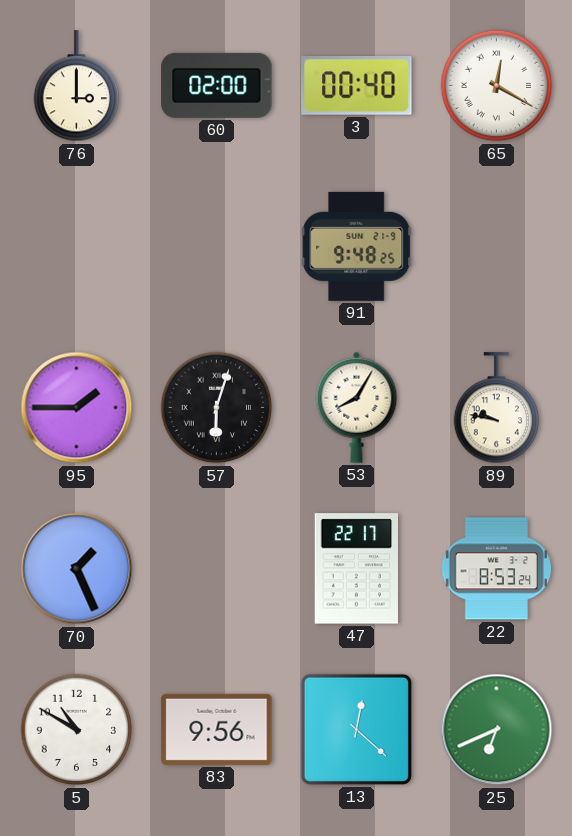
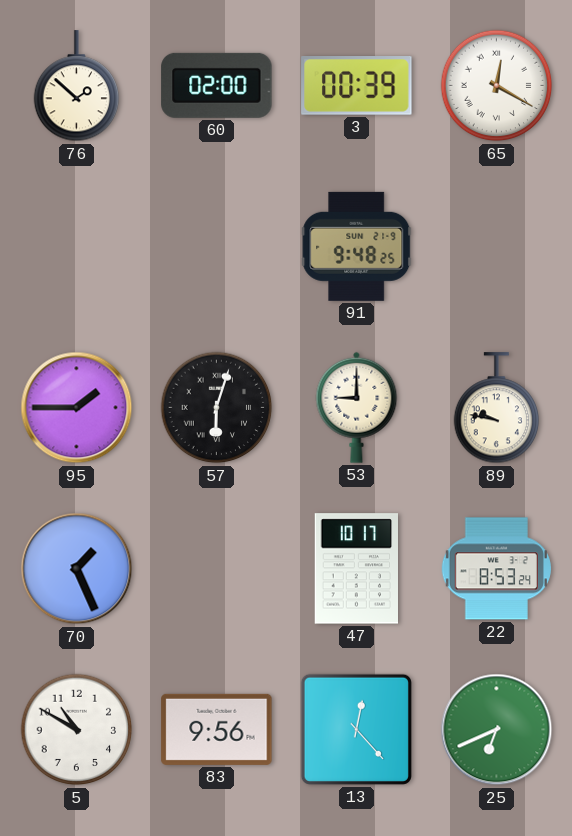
76: 3:00 -> 1:52 (77, 86)
3: 00:40 -> 00:39 (357, 86)
53: 8:05 -> 9:00 (357, 407)
47: 22:17 -> 10:17 (356, 569)
13: 12:22 -> 12:23 (356, 729)
